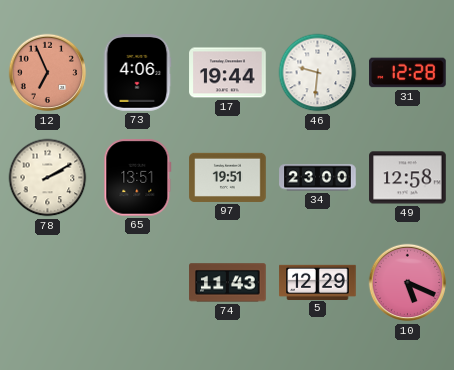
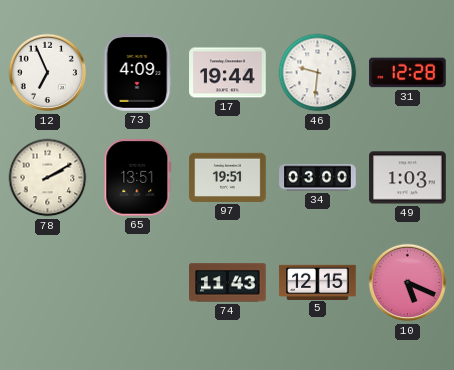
12 dial: salmon -> white (48, 73)
73: 4:06 -> 4:09 (137, 73)
34: 23:00 -> 03:00 (318, 178)
49: 12:58 -> 1:03 (408, 178)
5: 12:29 -> 12:15 (318, 282)
